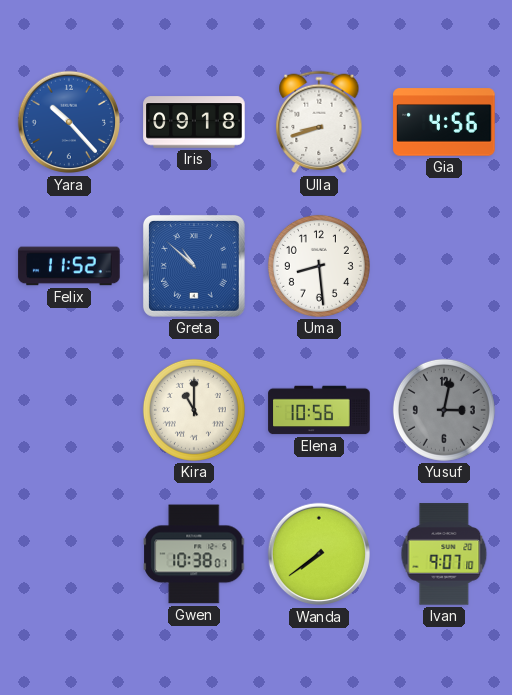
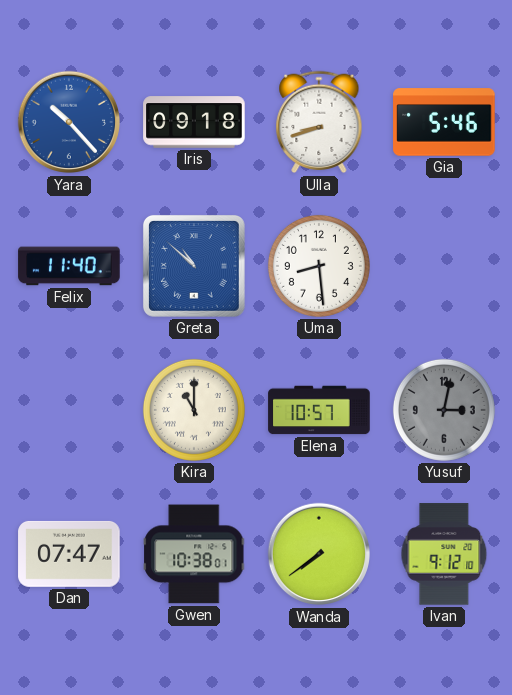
Gia: 4:56 -> 5:46 (444, 122)
Felix: 11:52 -> 11:40 (69, 266)
Elena: 10:56 -> 10:57 (319, 410)
Dan: none -> 07:47 (69, 554)
Ivan: 9:07 -> 9:12 (444, 554)
